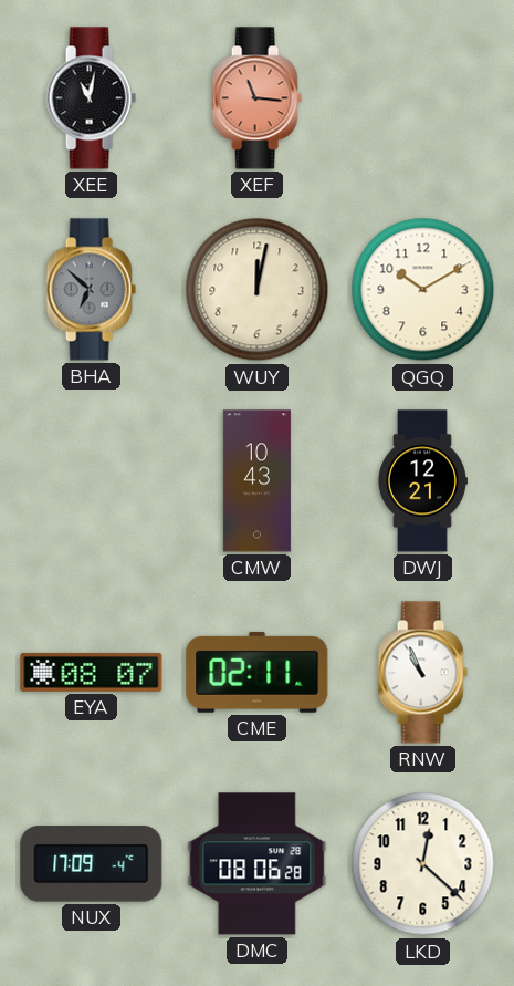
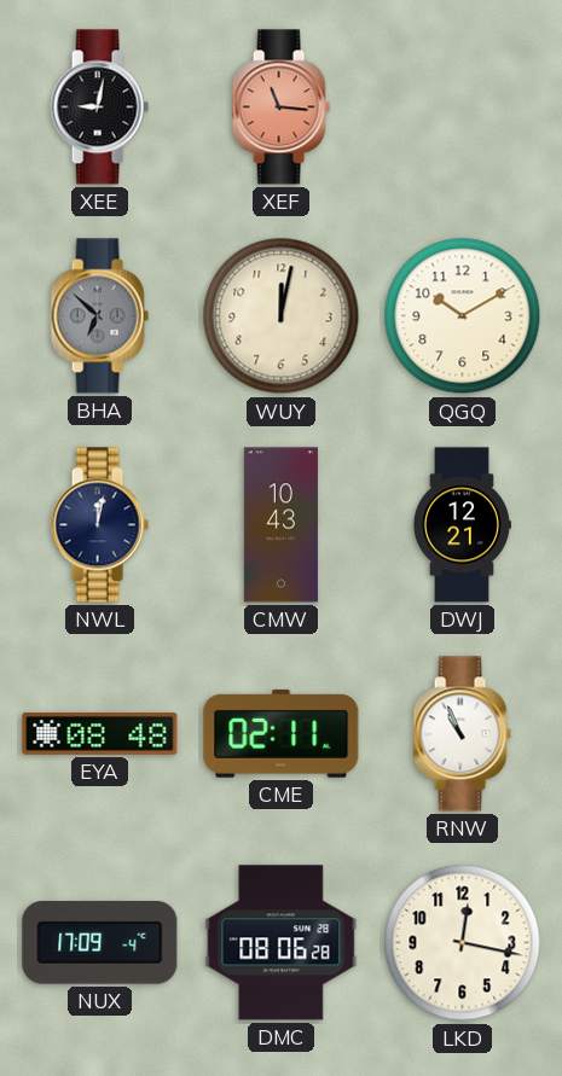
XEE: 11:02 -> 9:02 (99, 107)
NWL: none -> 12:02 (99, 525)
EYA: 08:07 -> 08:48 (100, 734)
LKD: 12:22 -> 12:17 (463, 943)
